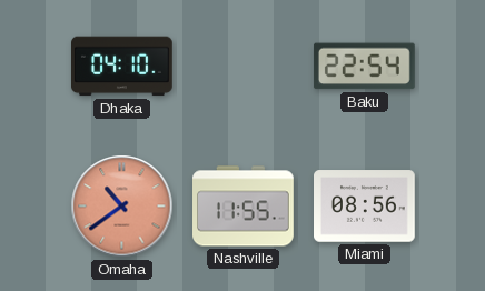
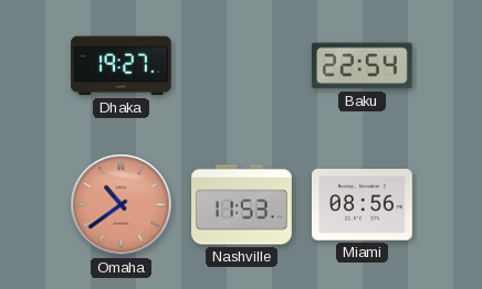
Dhaka: 04:10 -> 19:27 (122, 66)
Nashville: 11:55 -> 11:53 (242, 205)
